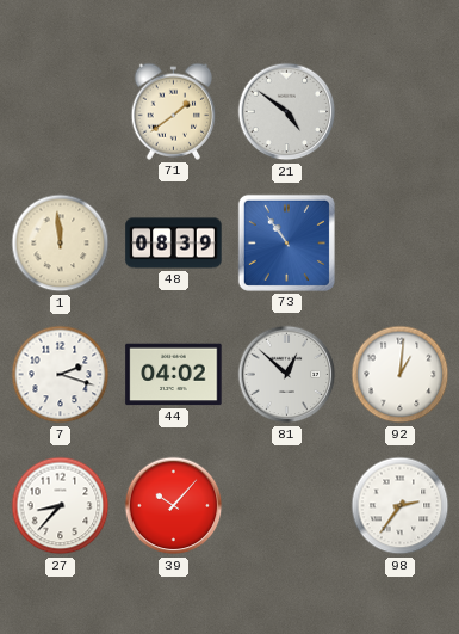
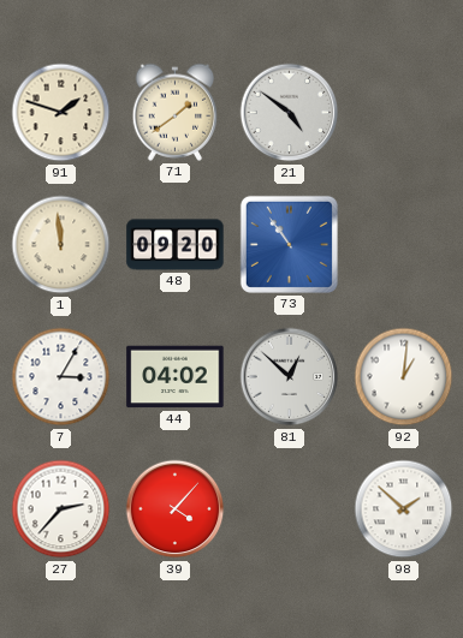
91: none -> 1:48 (61, 113)
48: 08:39 -> 09:20 (176, 245)
7: 2:18 -> 3:05 (61, 377)
27: 8:37 -> 2:37 (61, 509)
39: 10:07 -> 4:07 (176, 509)
98: 2:36 -> 1:52 (404, 509)
